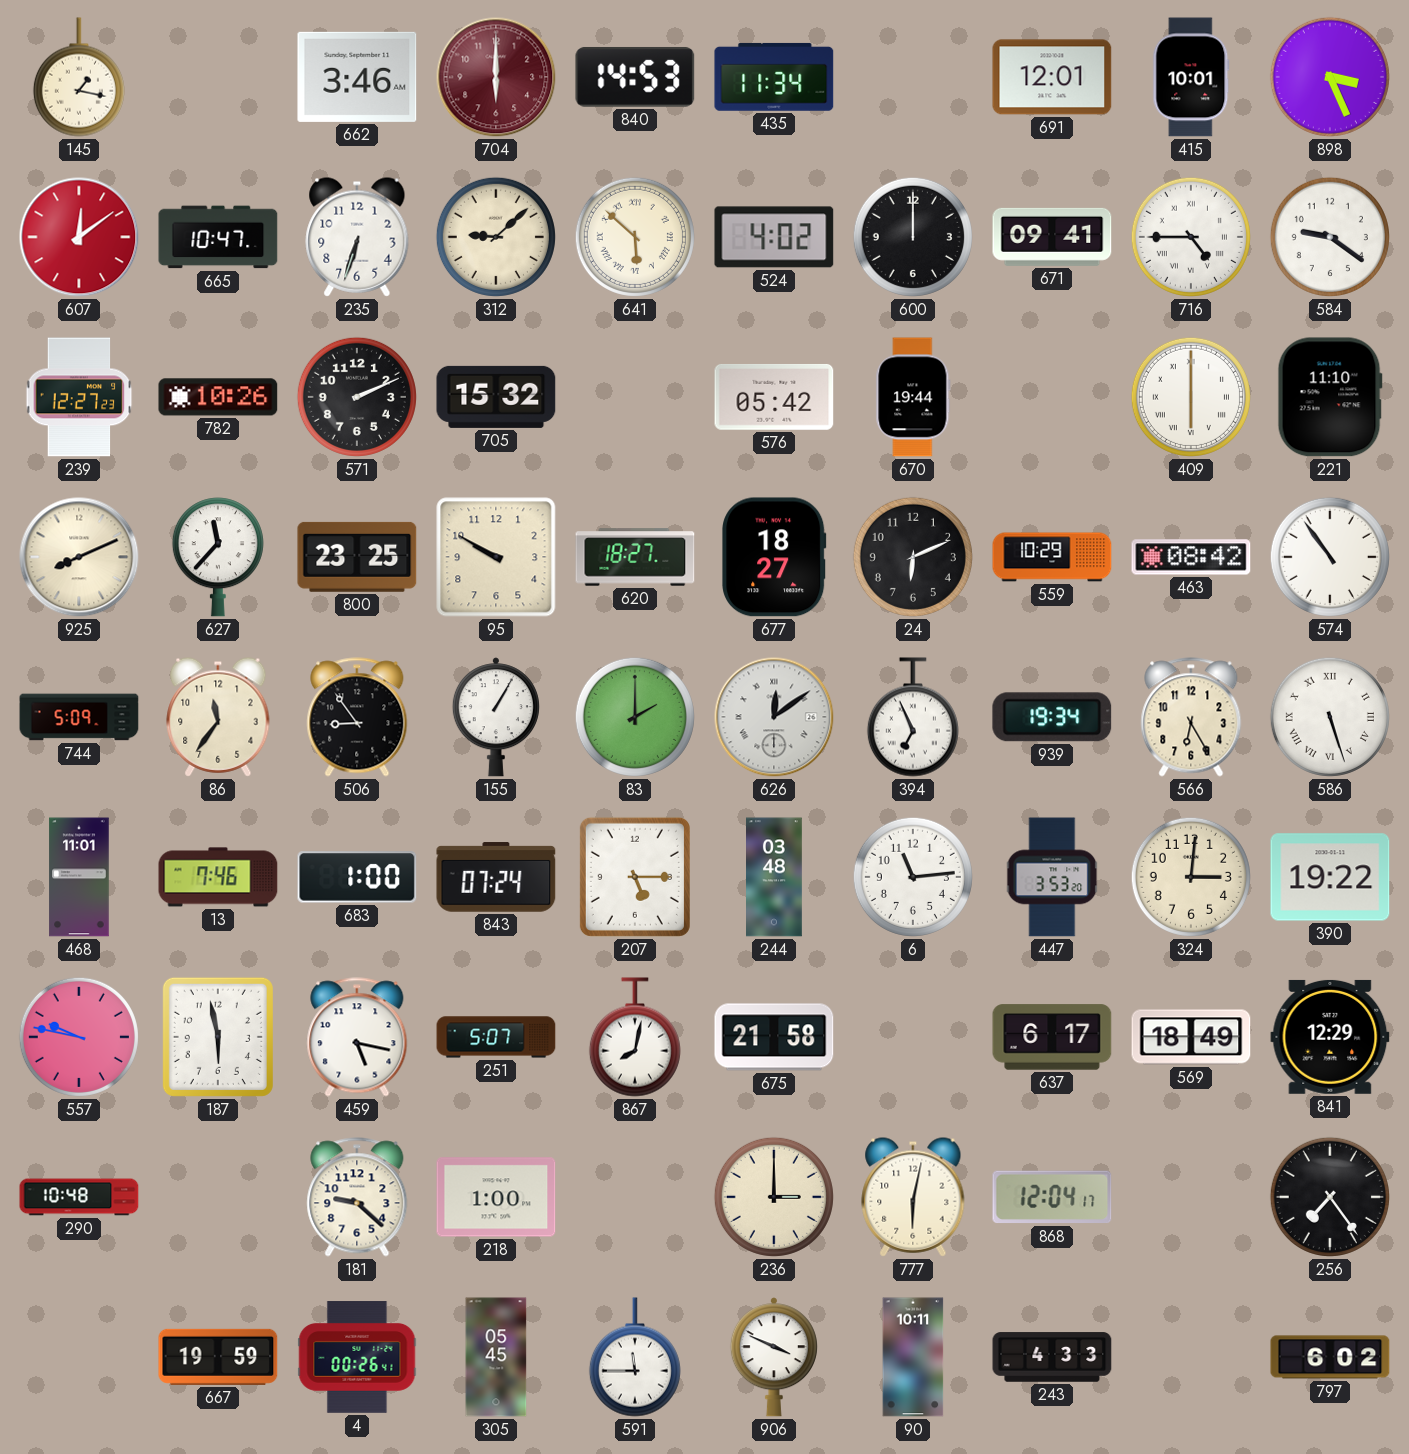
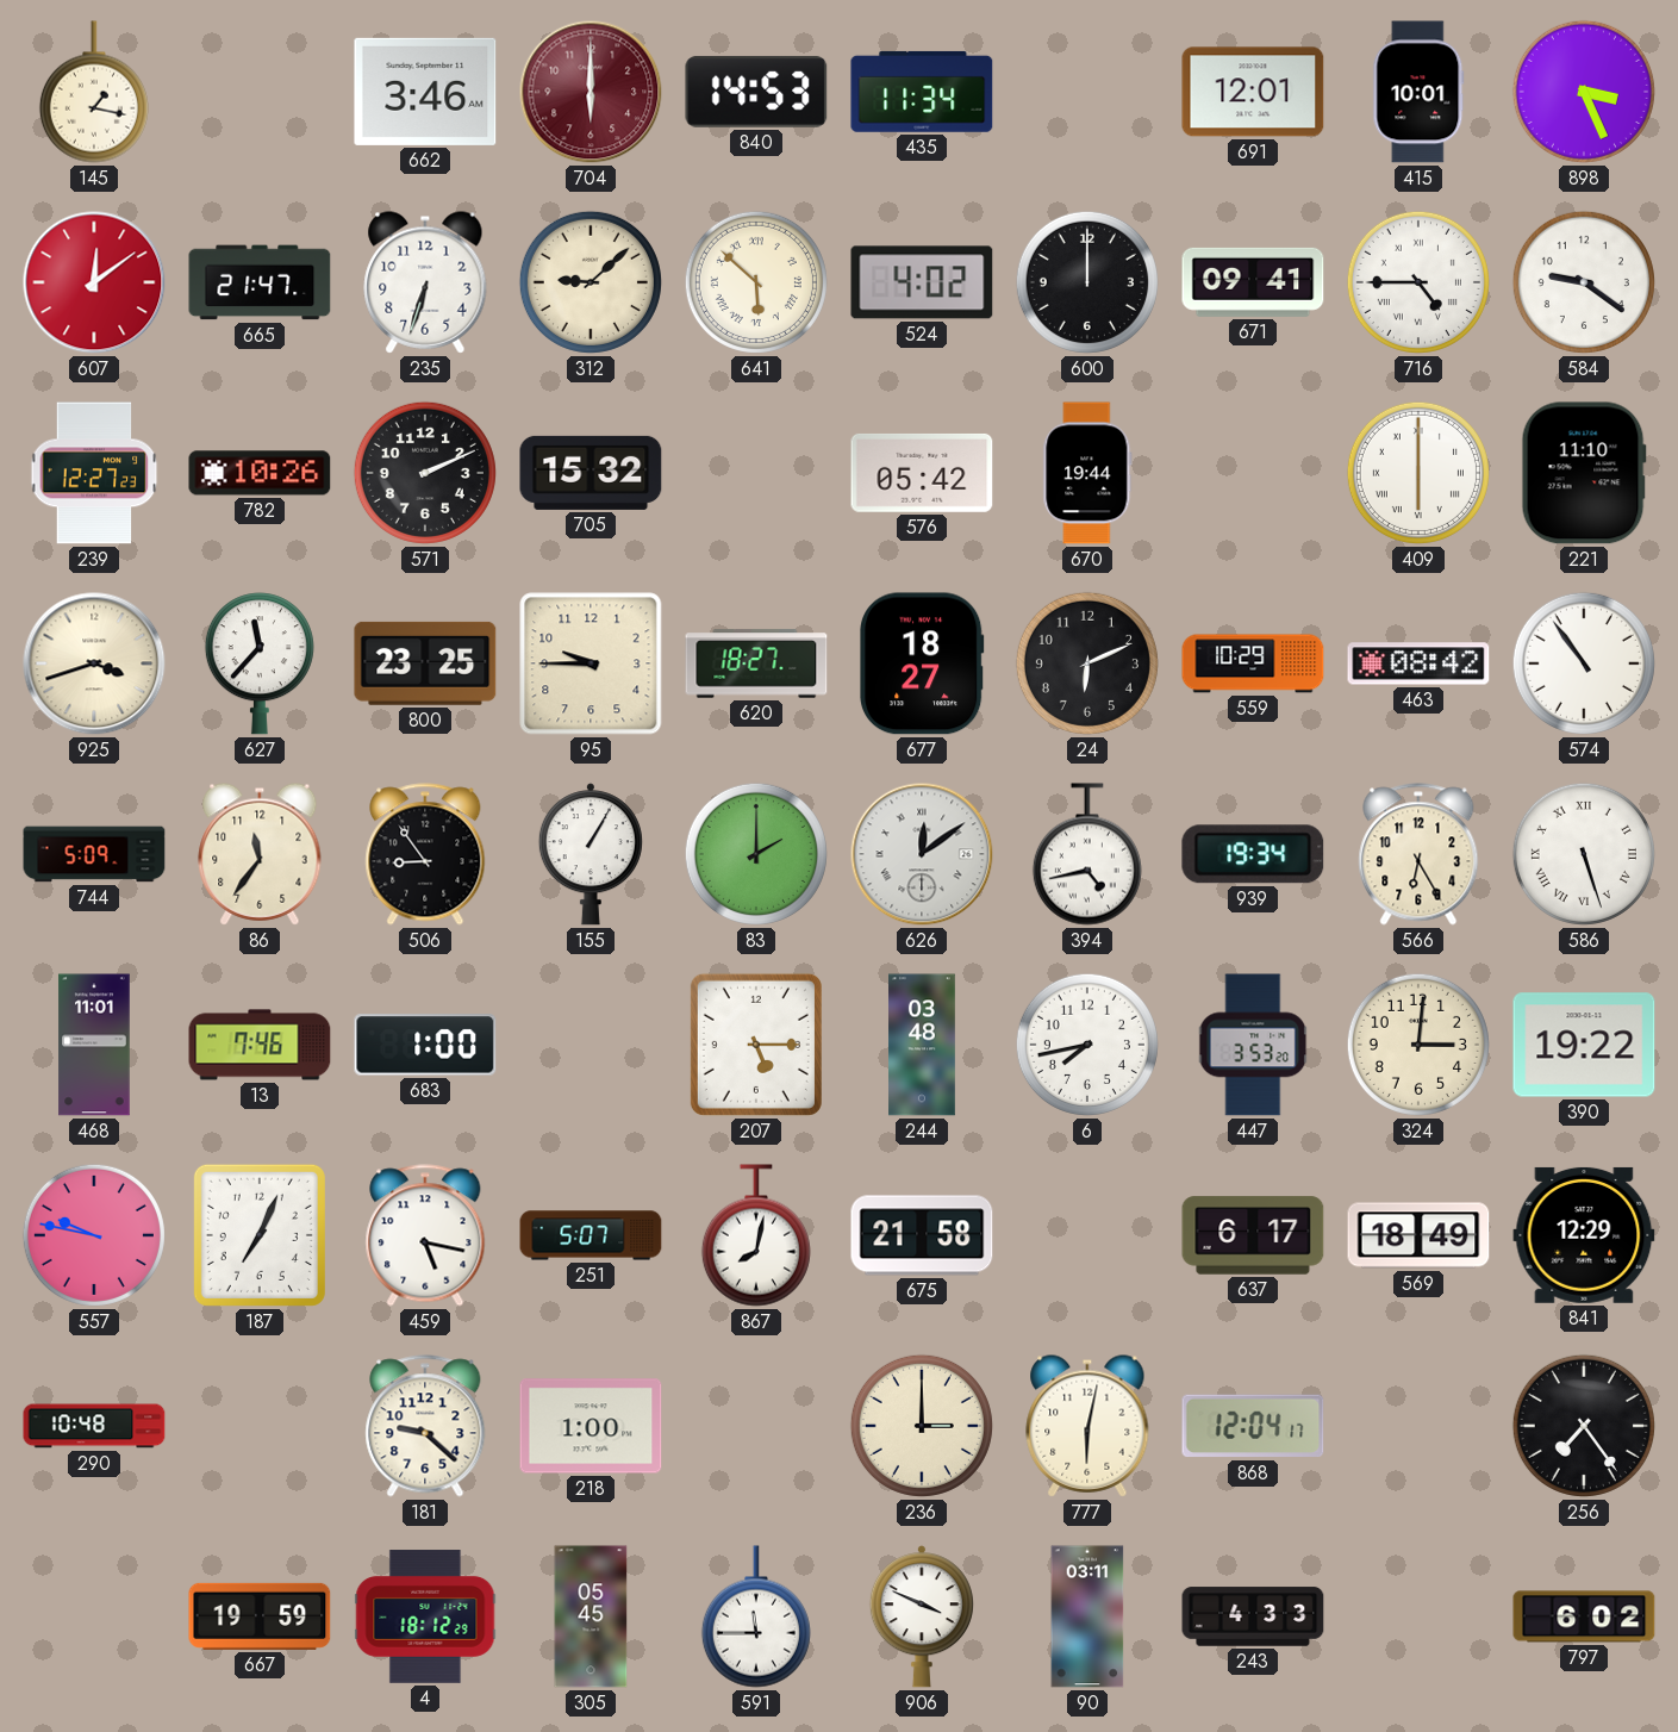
665: 10:47 -> 21:47 (260, 282)
925: 8:11 -> 3:42 (94, 663)
95: 9:50 -> 9:45 (591, 663)
394: 6:56 -> 4:43 (1087, 854)
843: 07:24 -> none (496, 877)
6: 11:14 -> 7:43 (1087, 1045)
187: 5:58 -> 7:04 (260, 1235)
4: 00:26 -> 18:12 (425, 1616)
90: 10:11 -> 03:11 (1087, 1616)
